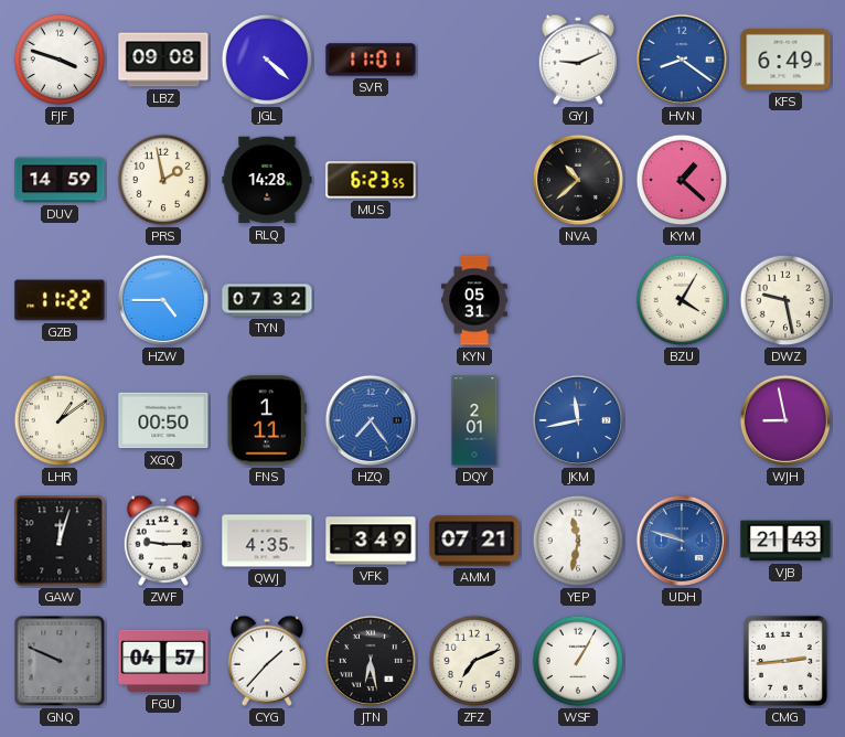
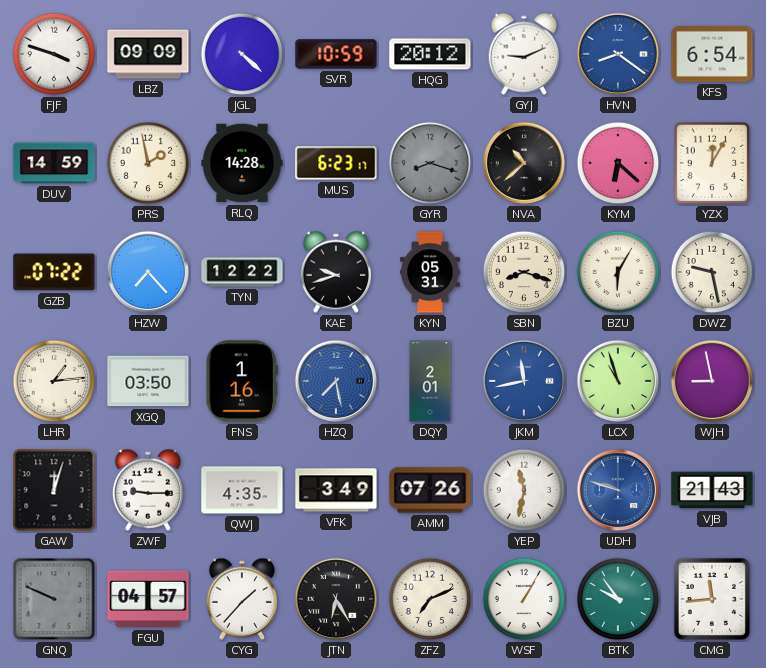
LBZ: 09:08 -> 09:09 (148, 54)
SVR: 11:01 -> 10:59 (336, 54)
HQG: none -> 20:12 (430, 54)
KFS: 6:49 -> 6:54 (712, 54)
MUS: 6:23:55 -> 6:23:17 (336, 163)
GYR: none -> 8:18 (430, 163)
KYM: 1:22 -> 6:22 (618, 163)
YZX: none -> 12:05 (712, 163)
GZB: 11:22 -> 07:22 (54, 272)
HZW: 4:45 -> 7:23 (148, 272)
TYN: 07:32 -> 12:22 (242, 272)
KAE: none -> 9:42 (336, 272)
SBN: none -> 8:18 (524, 272)
BZU: 4:05 -> 6:05 (618, 272)
LHR: 1:09 -> 1:14 (54, 381)
XGQ: 00:50 -> 03:50 (148, 381)
FNS: 1:11 -> 1:16 (242, 381)
HZQ: 7:24 -> 7:28 (336, 381)
LCX: none -> 10:57 (618, 381)
AMM: 07:21 -> 07:26 (430, 490)
JTN: 6:28 -> 6:25 (336, 599)
BTK: none -> 9:54 (618, 599)
CMG: 2:44 -> 11:44 (712, 599)
